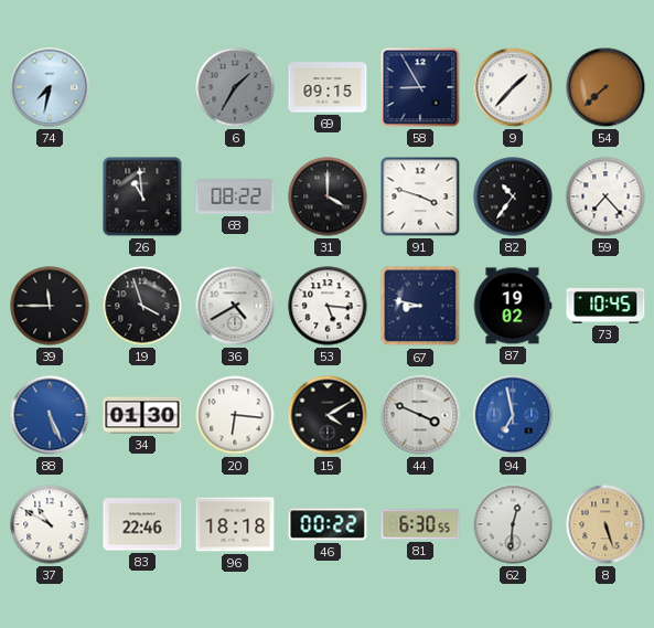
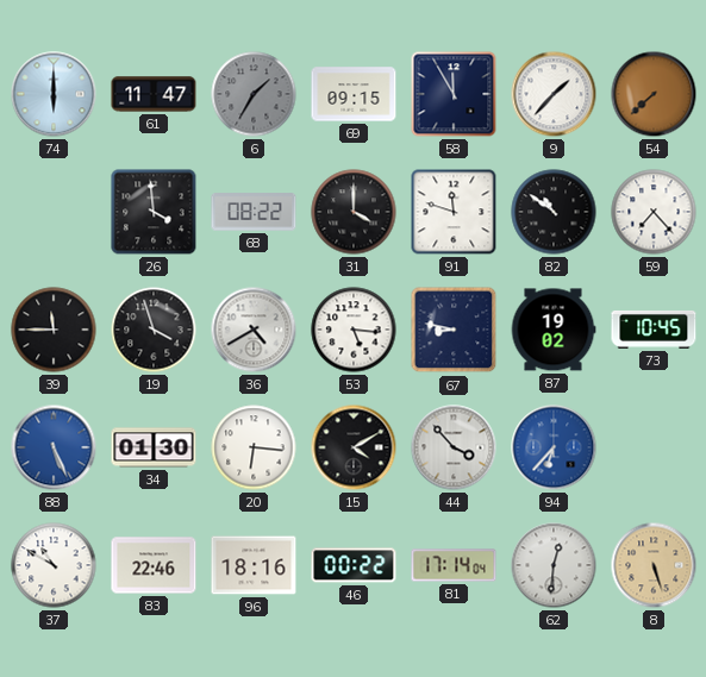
74: 7:32 -> 6:00 (54, 94)
61: none -> 11:47 (154, 94)
58: 8:55 -> 11:55 (454, 94)
26: 10:59 -> 3:59 (154, 212)
91: 3:48 -> 11:48 (454, 212)
82: 10:36 -> 10:51 (554, 212)
44: 3:49 -> 3:53 (454, 447)
94: 6:58 -> 6:37 (554, 447)
96: 18:18 -> 18:16 (254, 565)
81: 6:30 -> 17:14 (454, 565)
